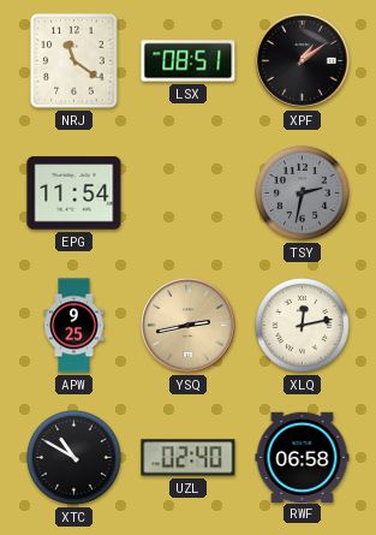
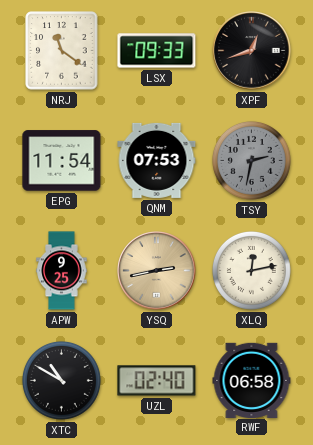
LSX: 08:51 -> 09:33 (157, 51)
XPF: 1:09 -> 12:42 (252, 51)
QNM: none -> 07:53 (157, 160)
